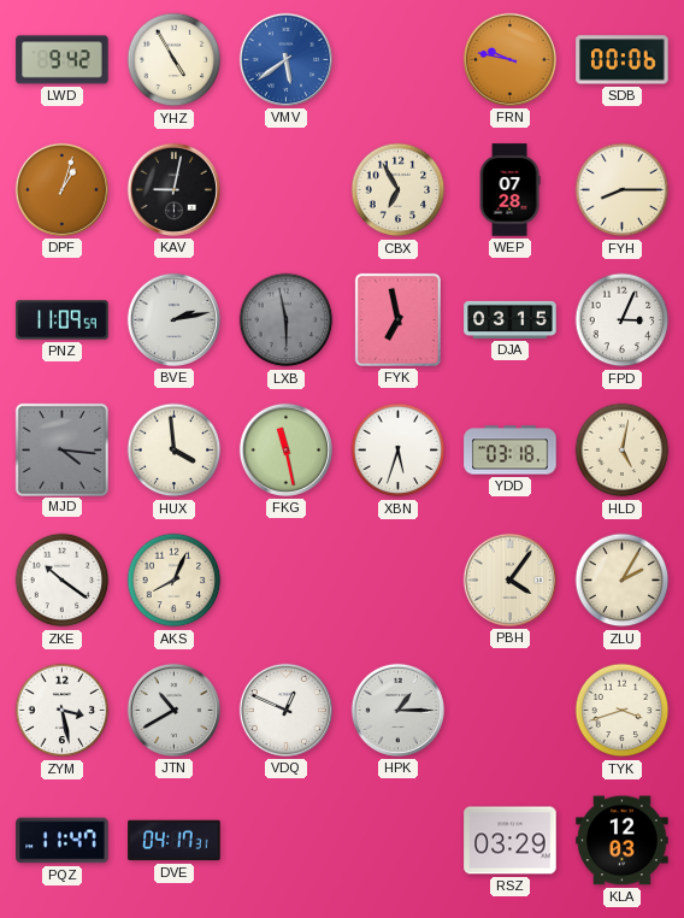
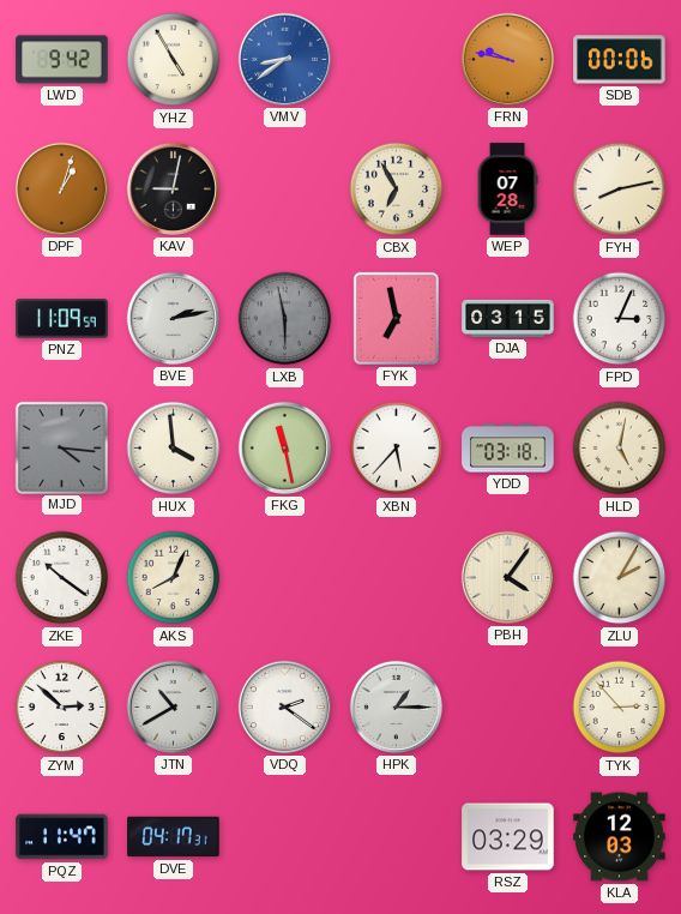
VMV: 5:39 -> 8:39 (284, 59)
FYH: 8:15 -> 8:13 (620, 190)
XBN: 5:33 -> 5:37 (397, 449)
ZYM: 3:28 -> 2:52 (62, 708)
VDQ: 12:49 -> 2:21 (284, 706)
TYK: 3:42 -> 2:53 (620, 708)
